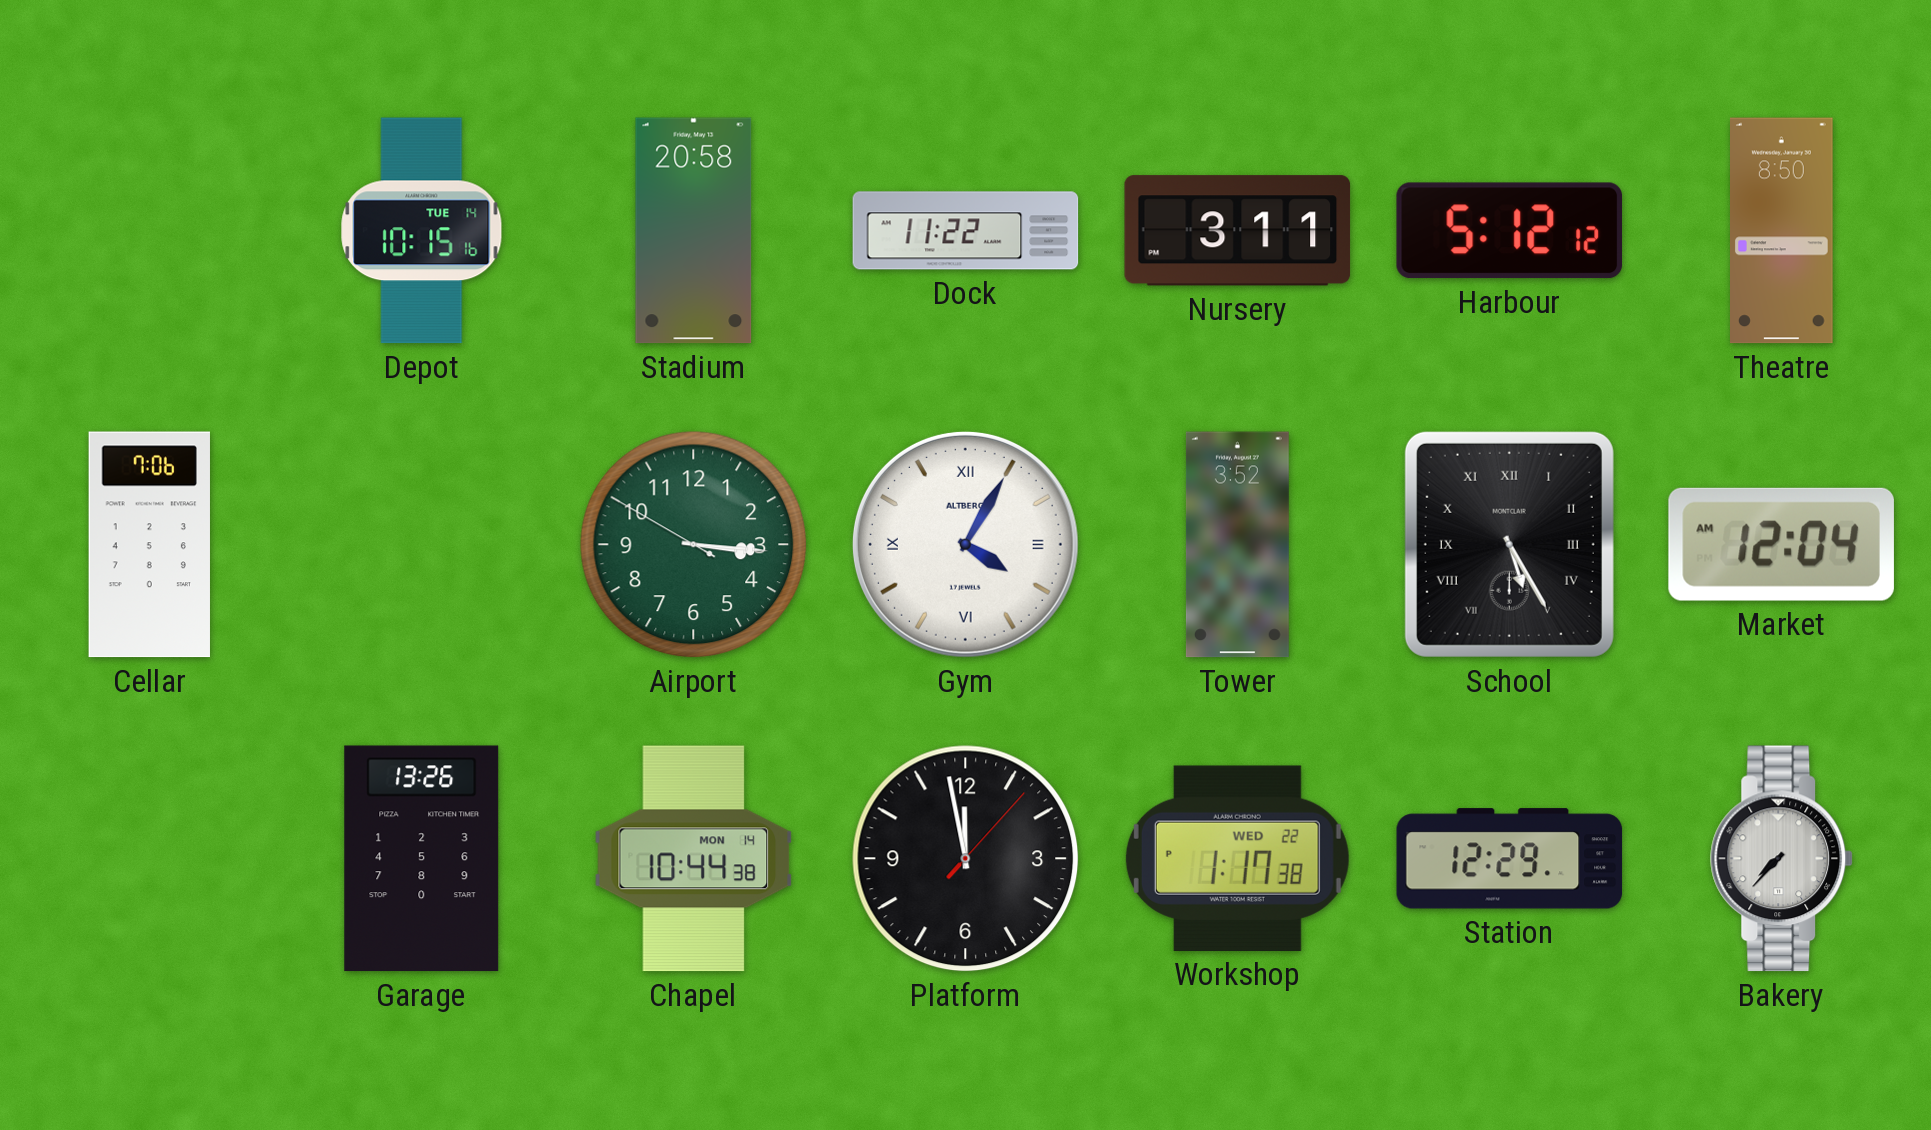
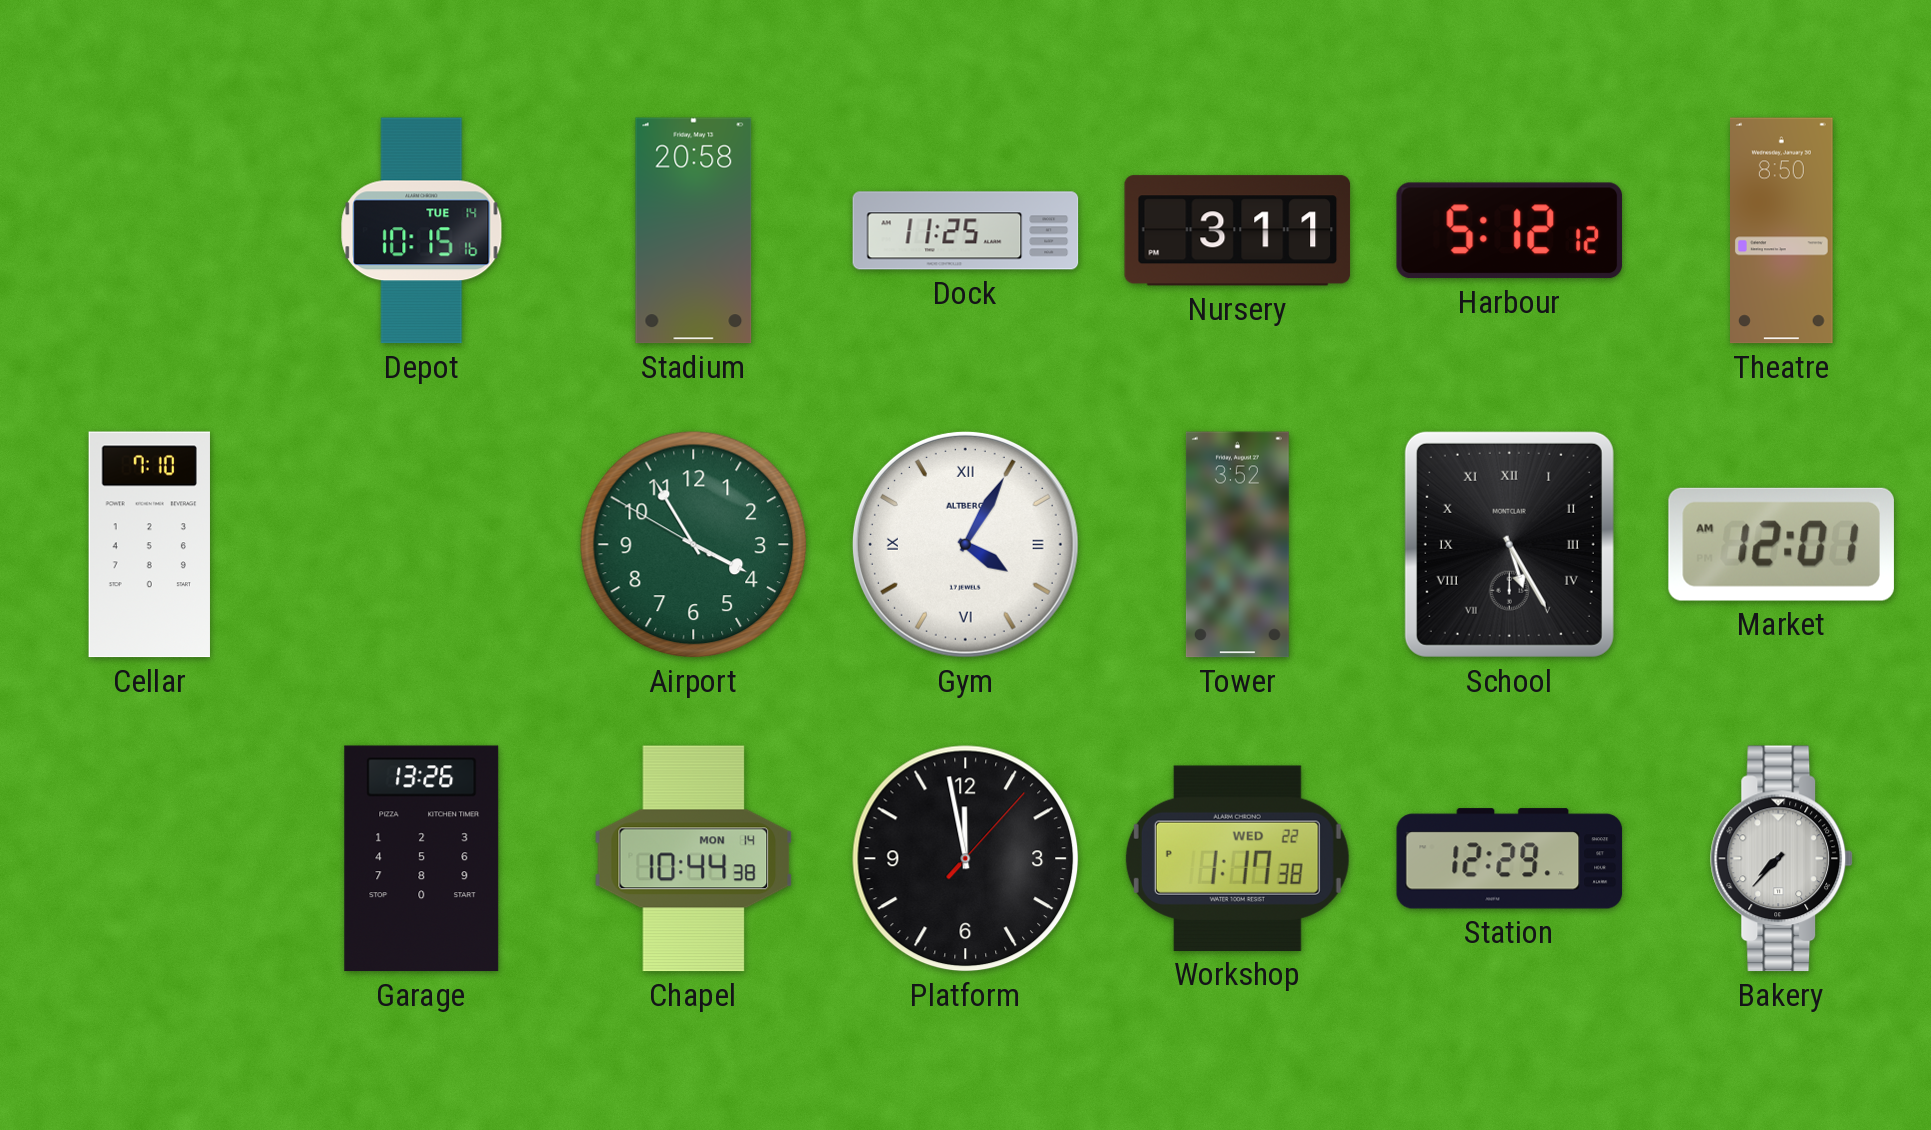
Dock: 11:22 -> 11:25 (966, 231)
Cellar: 7:06 -> 7:10 (149, 545)
Airport: 3:15 -> 3:54 (694, 545)
Market: 12:04 -> 12:01 (1781, 544)
